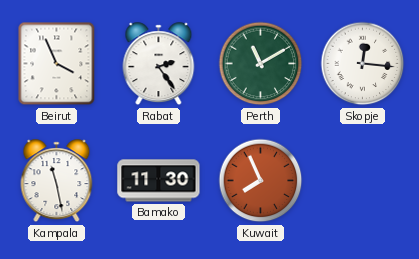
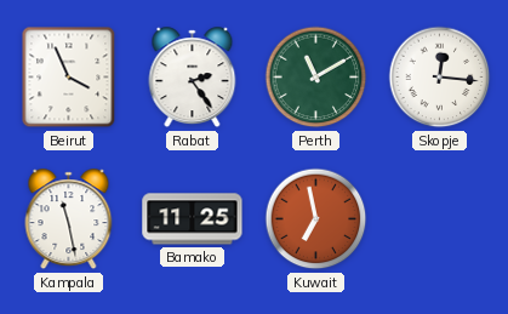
Bamako: 11:30 -> 11:25 (193, 219)
Kuwait: 7:56 -> 6:58 (316, 219)
